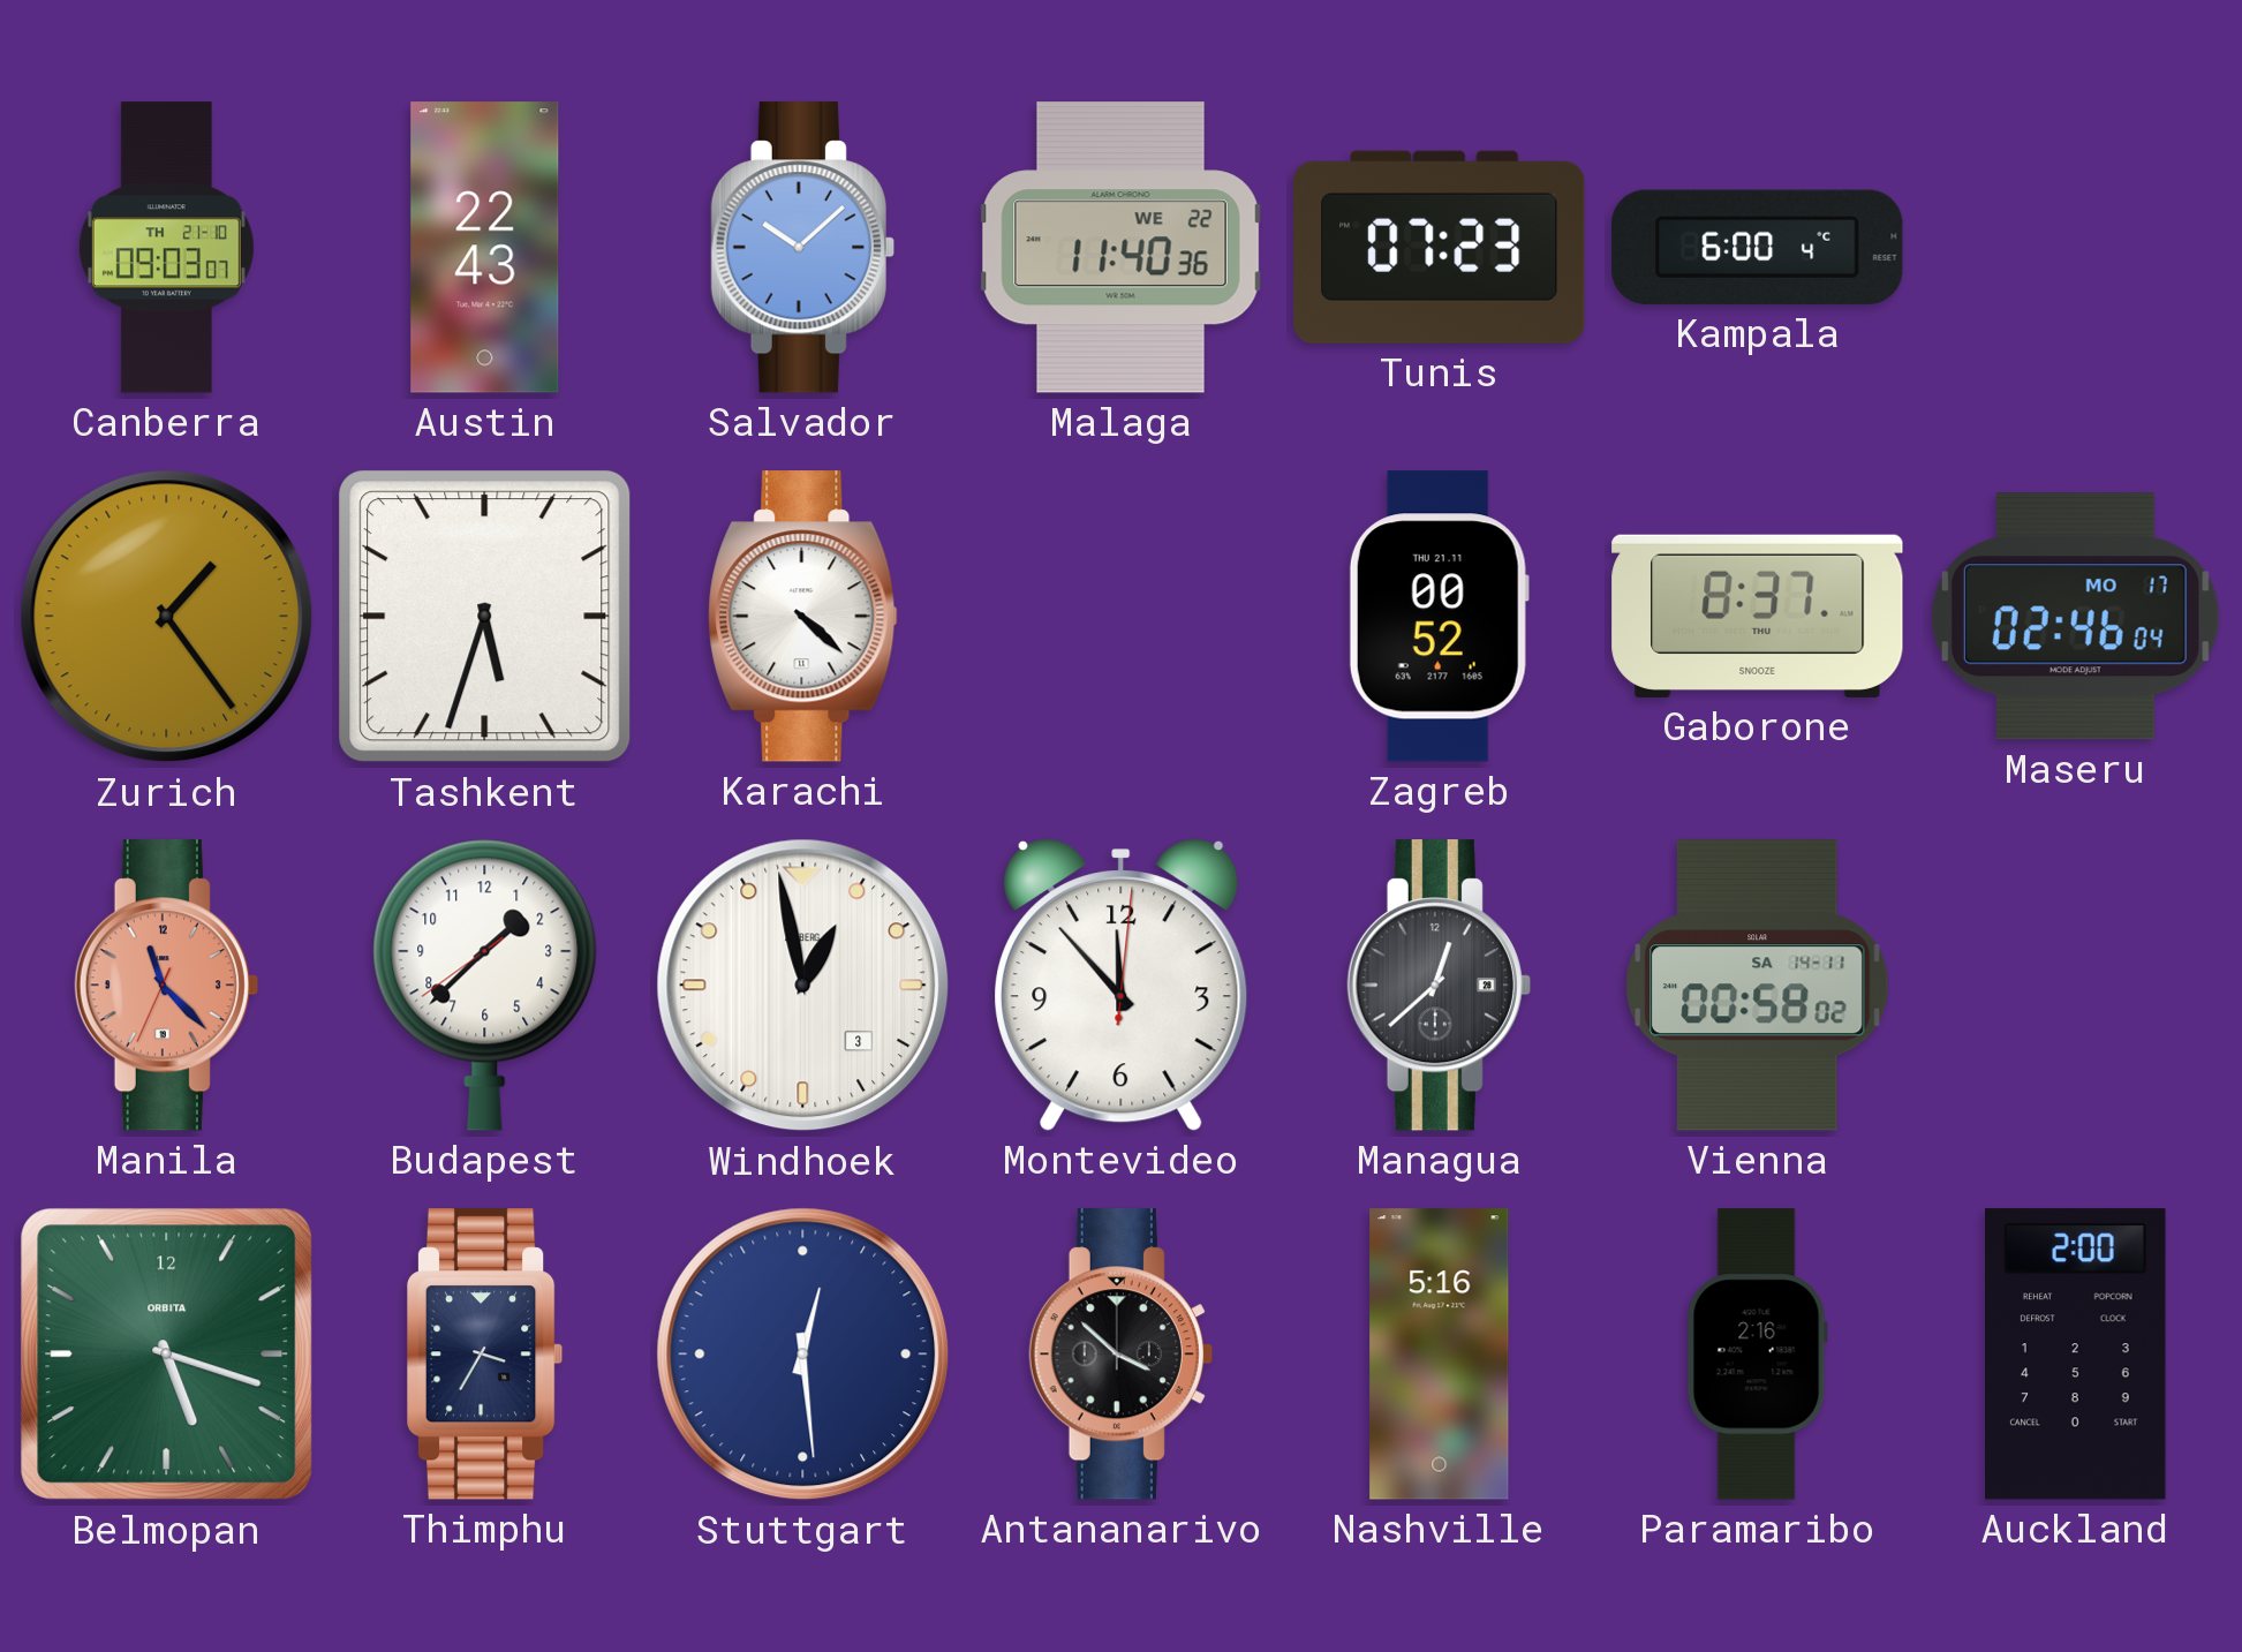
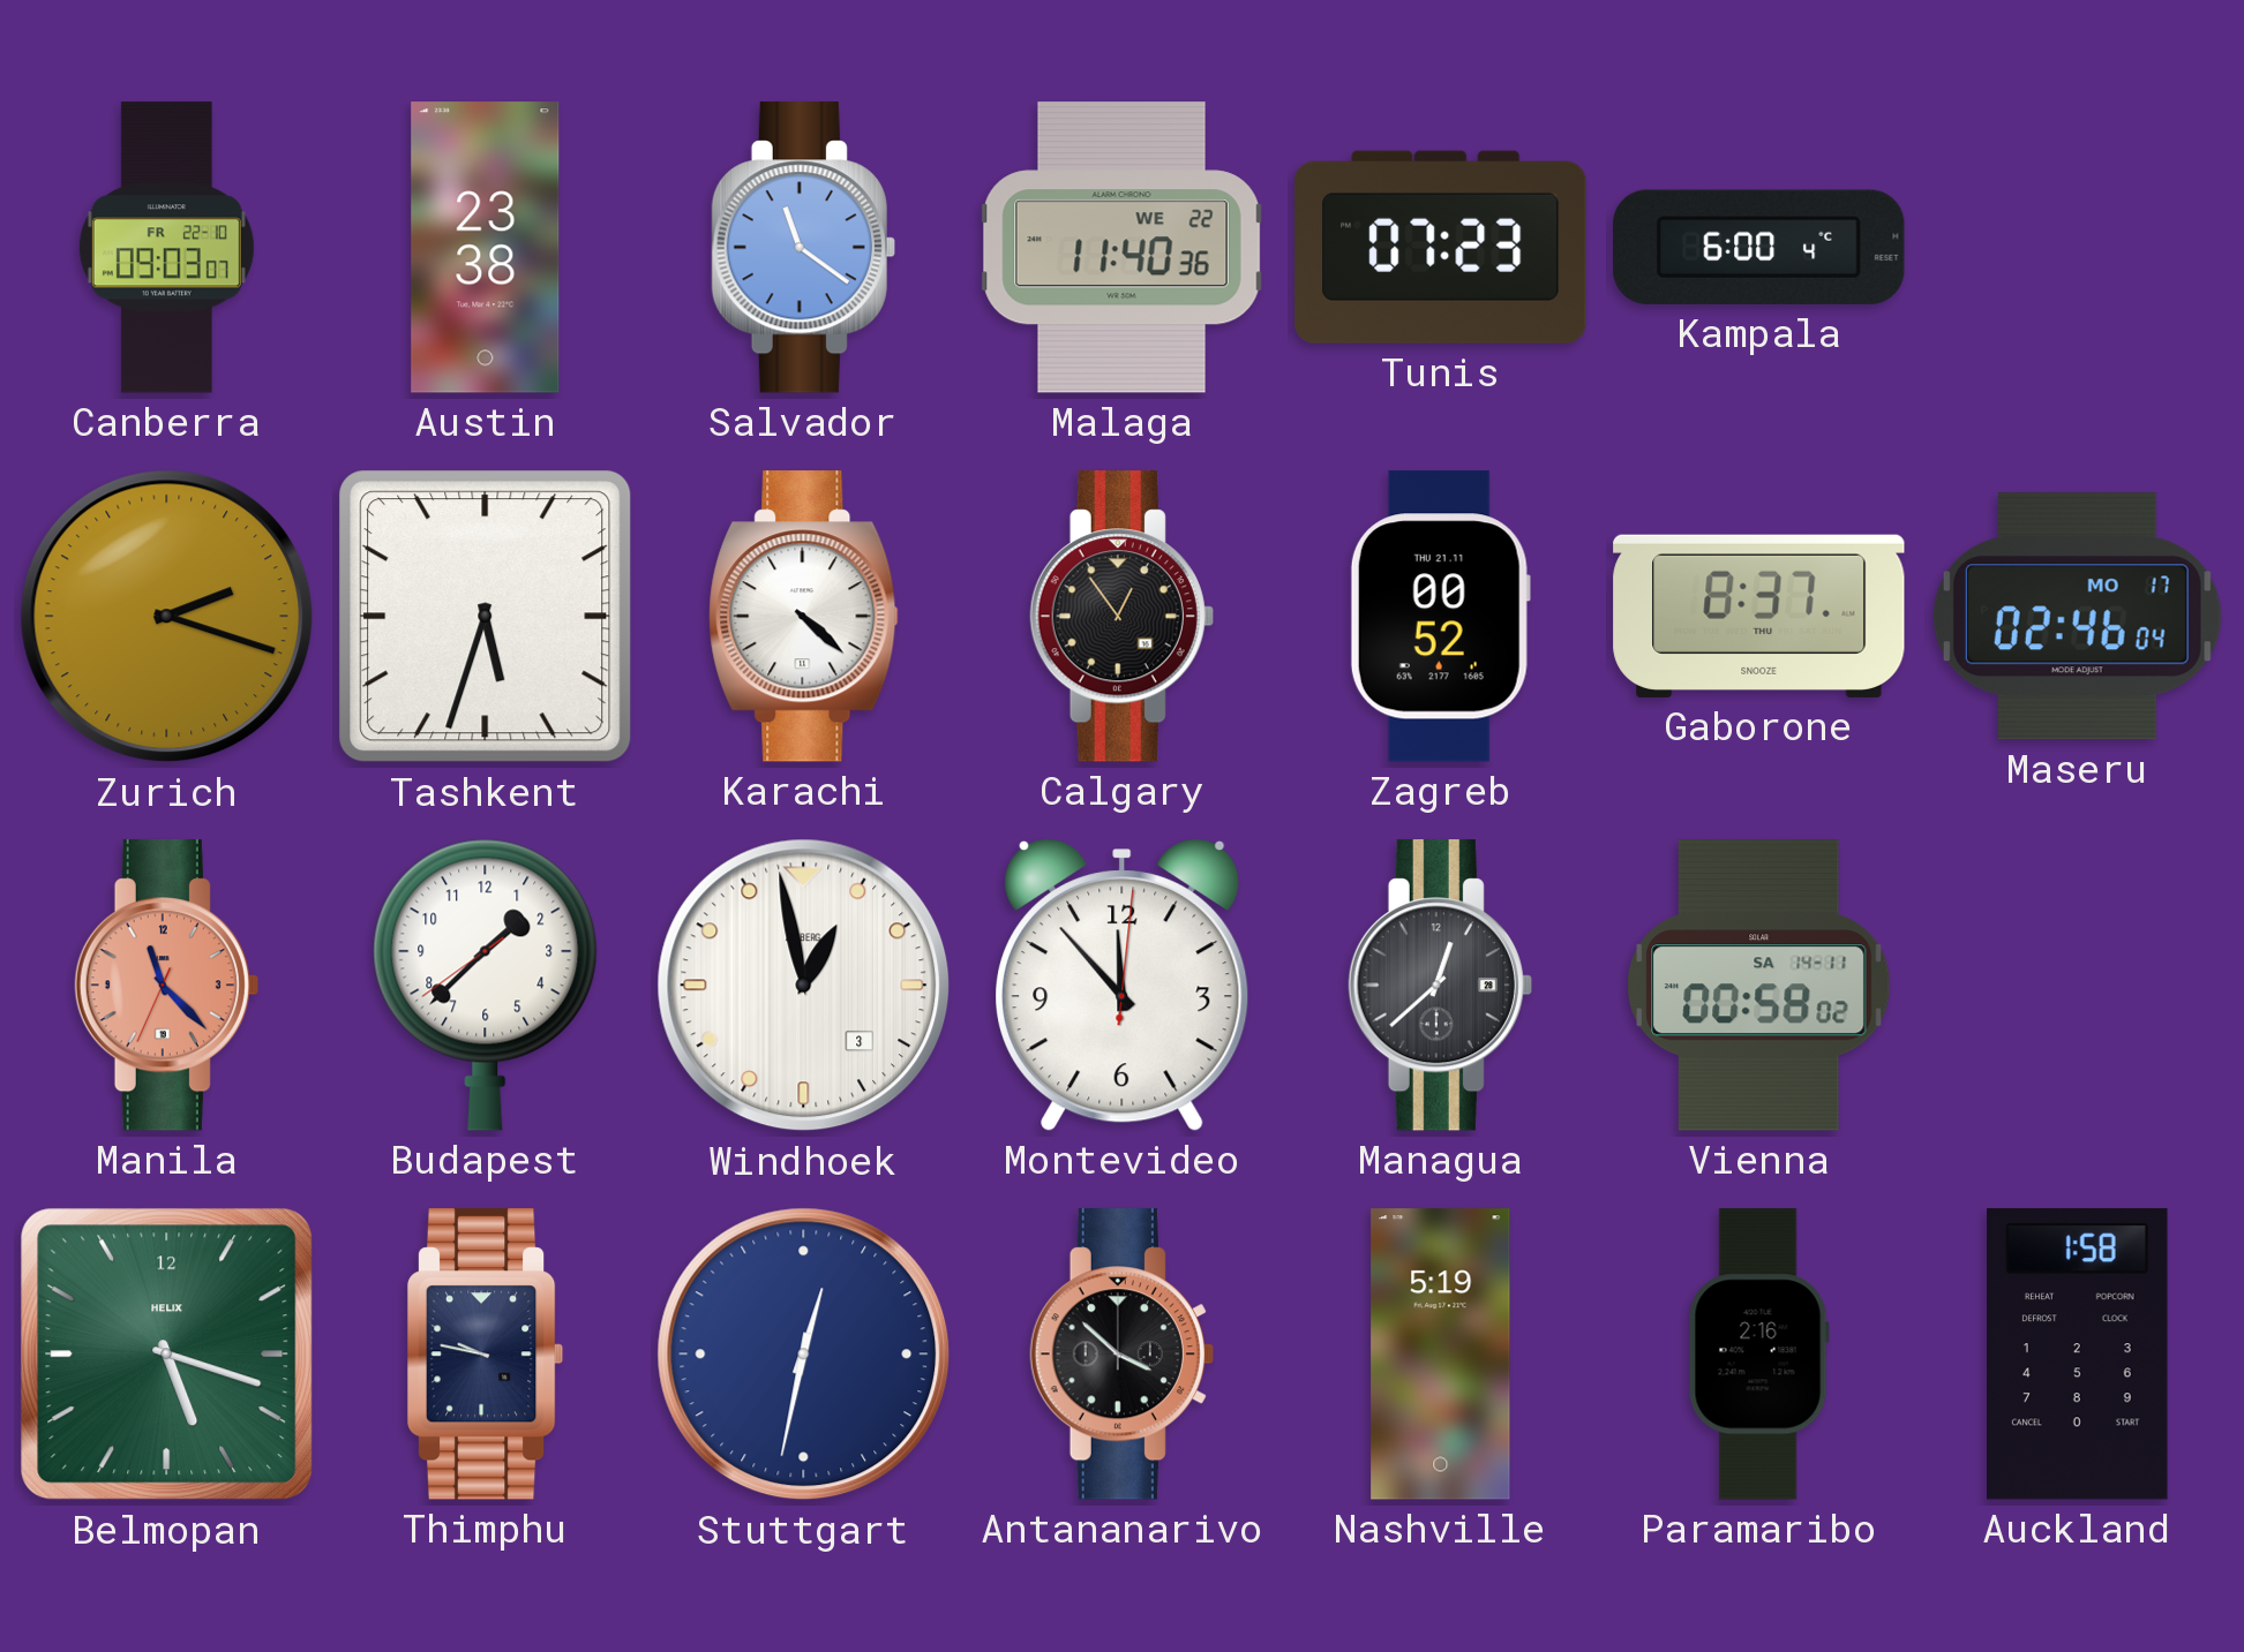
Canberra date: TH 21-10 -> FR 22-10 (166, 248)
Austin: 22:43 -> 23:38 (486, 248)
Salvador: 10:08 -> 11:21 (803, 248)
Zurich: 1:24 -> 2:18 (167, 617)
Calgary: none -> 12:54 (1121, 617)
Belmopan brand: ORBITA -> HELIX (167, 1355)
Thimphu: 3:35 -> 9:47 (486, 1355)
Stuttgart: 12:29 -> 12:32 (804, 1355)
Nashville: 5:16 -> 5:19 (1441, 1355)
Auckland: 2:00 -> 1:58 (2078, 1355)
